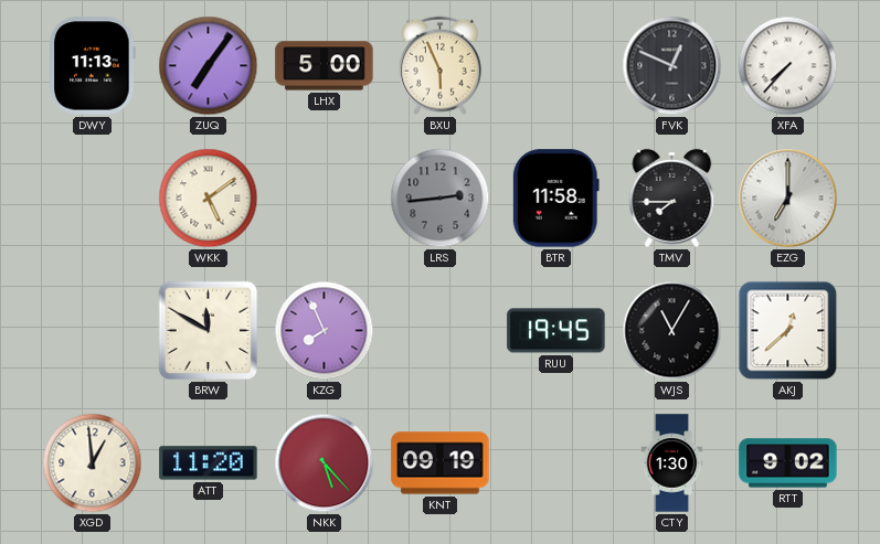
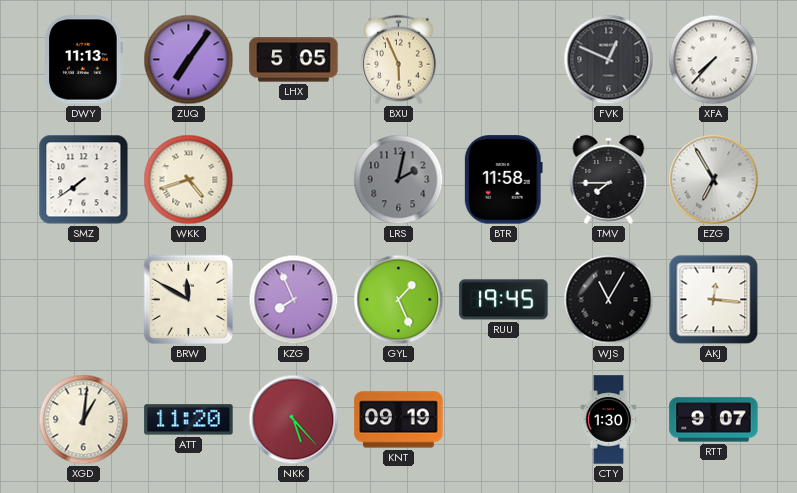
LHX: 5:00 -> 5:05 (294, 60)
SMZ: none -> 7:39 (84, 180)
WKK: 5:09 -> 4:42 (189, 180)
LRS: 2:44 -> 2:02 (399, 180)
EZG: 7:00 -> 6:55 (714, 180)
GYL: none -> 1:26 (399, 300)
AKJ: 12:38 -> 12:16 (714, 300)
XGD: 12:59 -> 1:01 (84, 420)
RTT: 9:02 -> 9:07 (714, 420)
